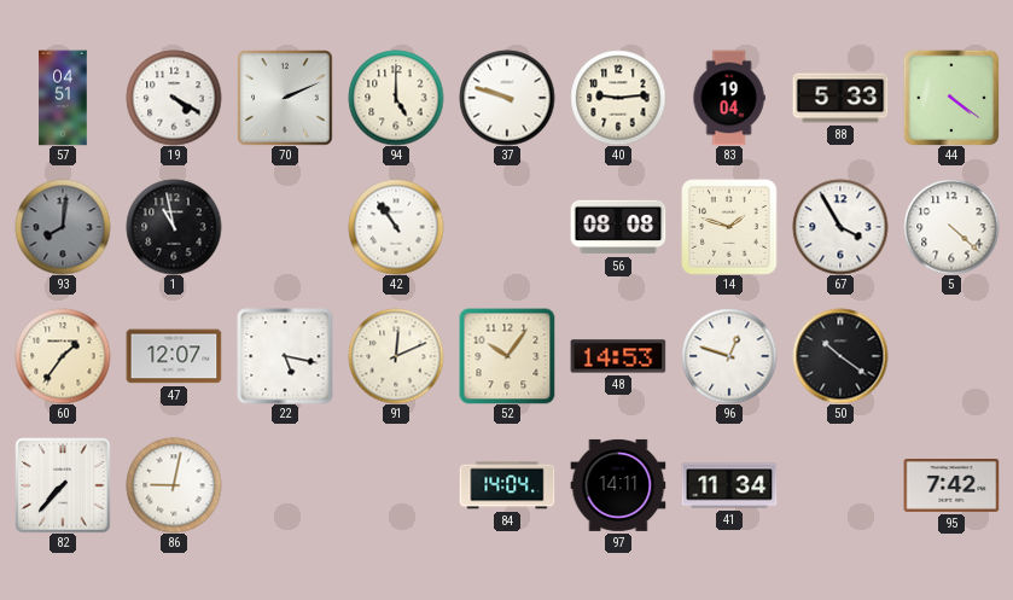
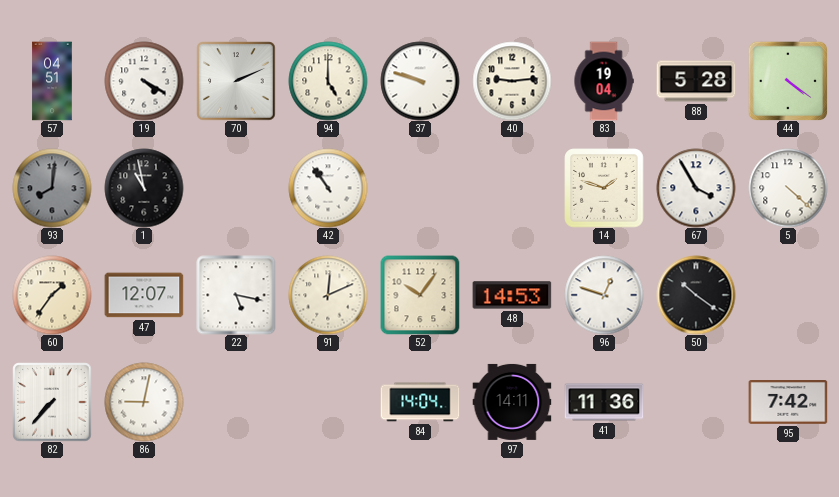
88: 5:33 -> 5:28 (696, 81)
56: 08:08 -> none (618, 227)
41: 11:34 -> 11:36 (604, 402)
